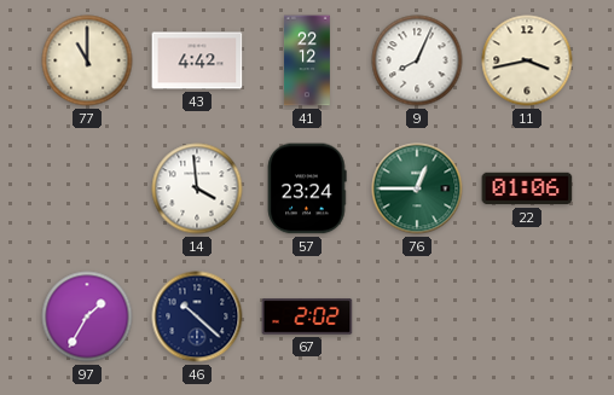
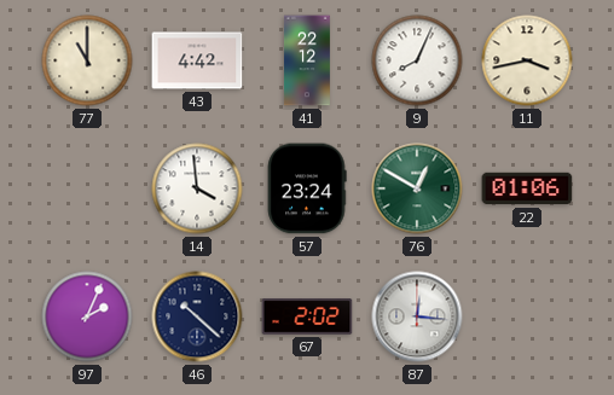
76: 12:45 -> 12:50 (417, 188)
97: 1:35 -> 2:04 (87, 316)
87: none -> 12:16 (417, 316)
